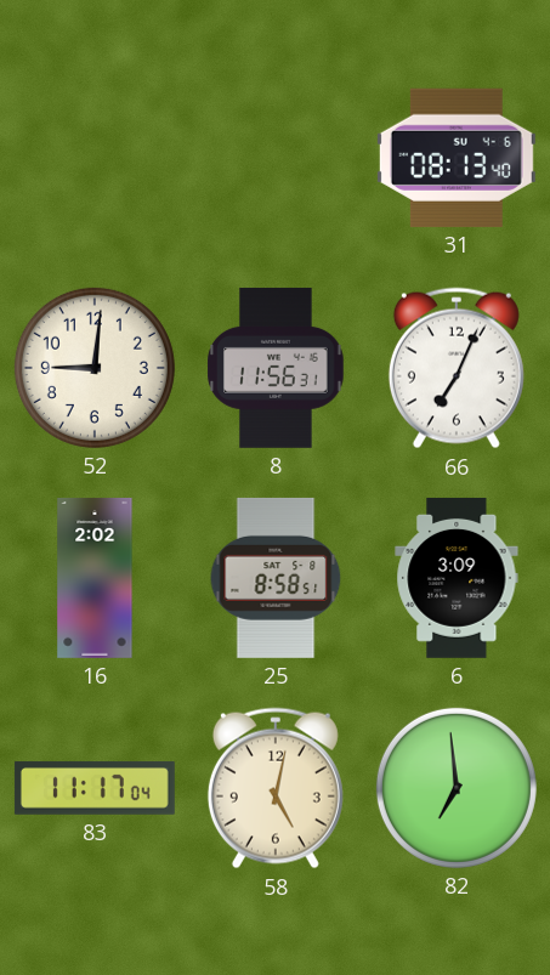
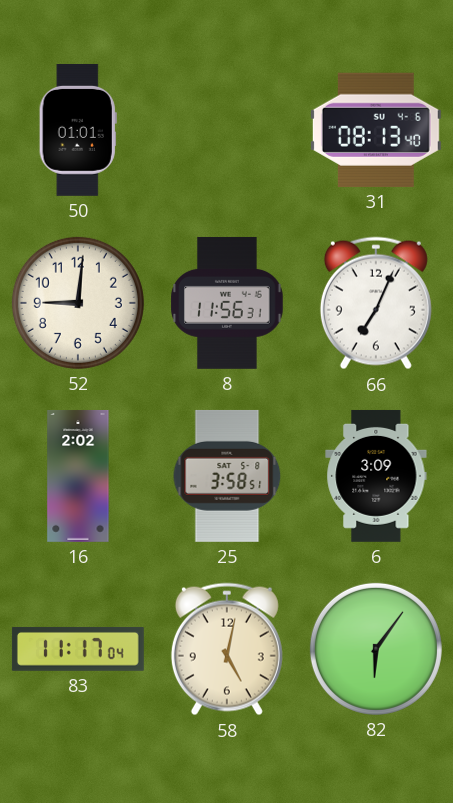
50: none -> 01:01 (78, 130)
25: 8:58 -> 3:58 (227, 476)
82: 6:59 -> 6:06 (376, 649)
